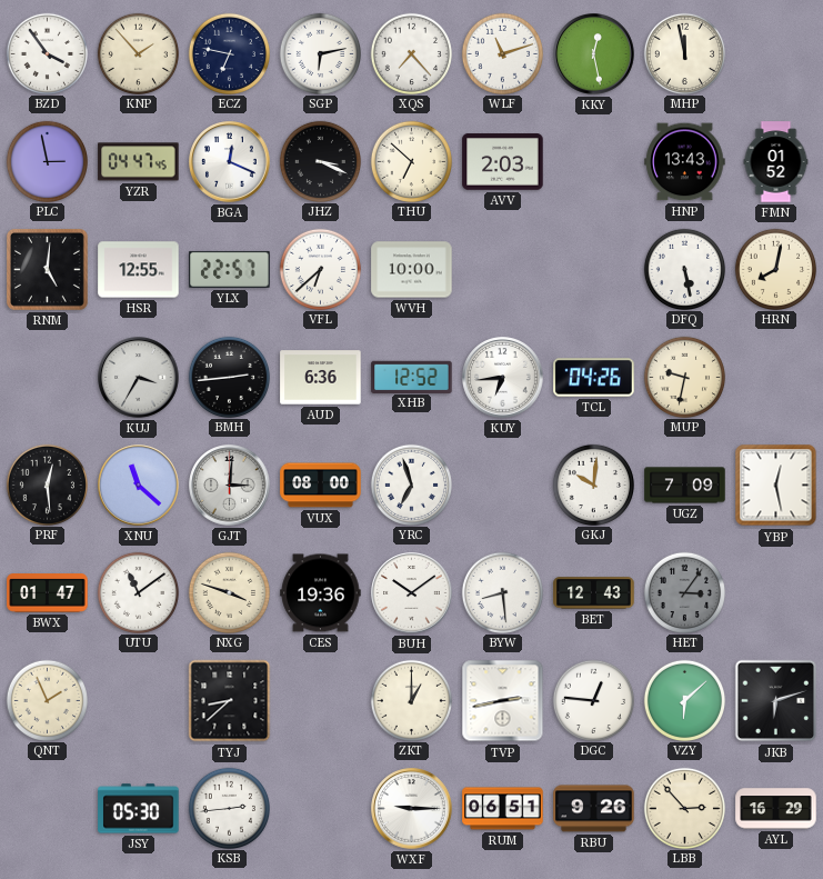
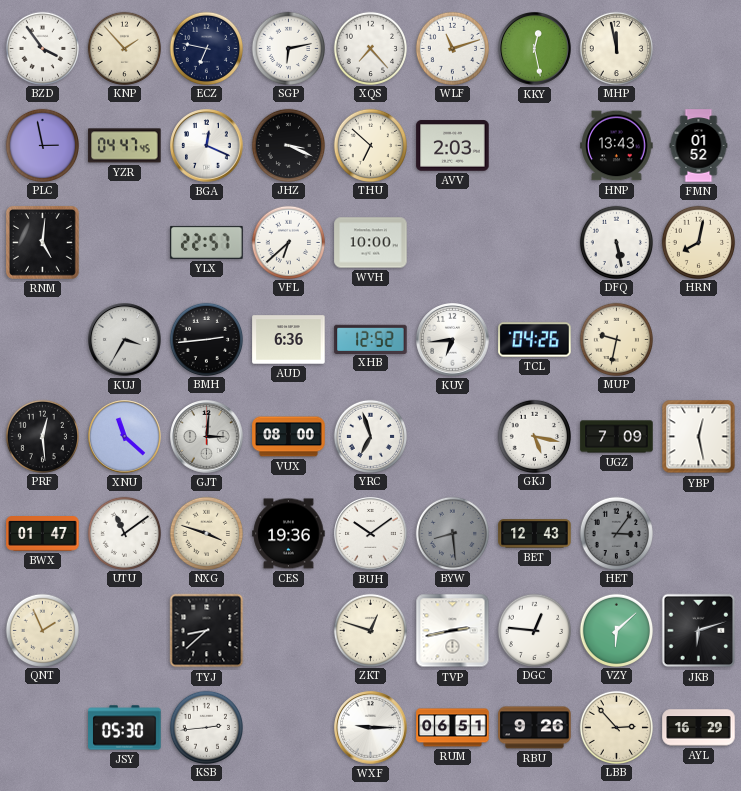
HSR: 12:55 -> none (139, 270)
GKJ: 10:01 -> 5:17 (534, 436)
BYW dial: white -> grey (452, 533)
ZKT: 1:00 -> 12:48 (370, 630)
